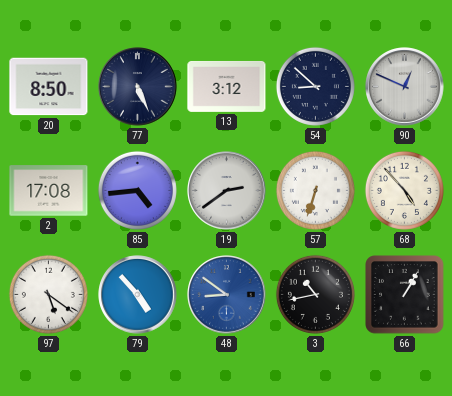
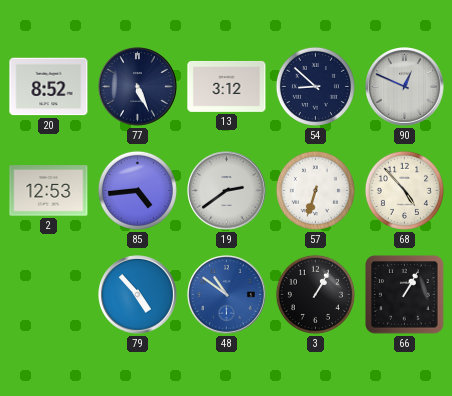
20: 8:50 -> 8:52 (49, 87)
2: 17:08 -> 12:53 (49, 191)
97: 5:21 -> none (48, 294)
48: 8:51 -> 10:51 (227, 295)
3: 10:43 -> 1:05 (315, 294)
